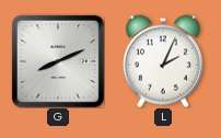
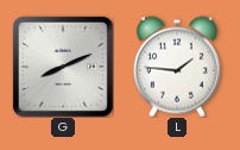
L: 2:04 -> 1:46 (177, 67)
